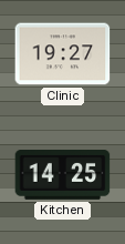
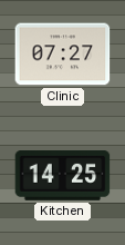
Clinic: 19:27 -> 07:27 (63, 55)
